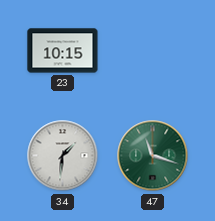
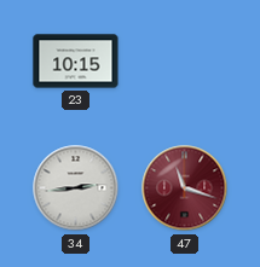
34: 1:31 -> 2:44 (76, 188)
47 dial: green -> burgundy (185, 188)
